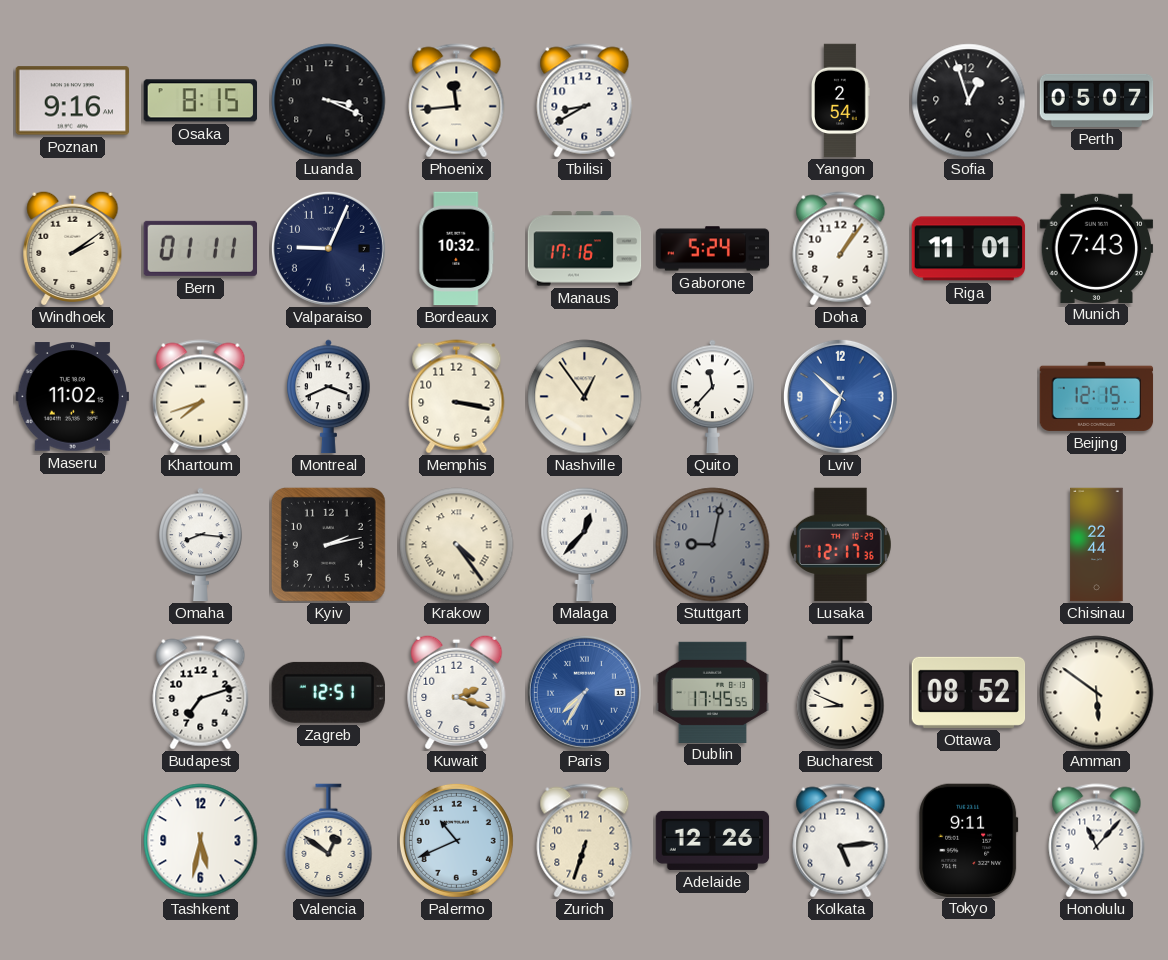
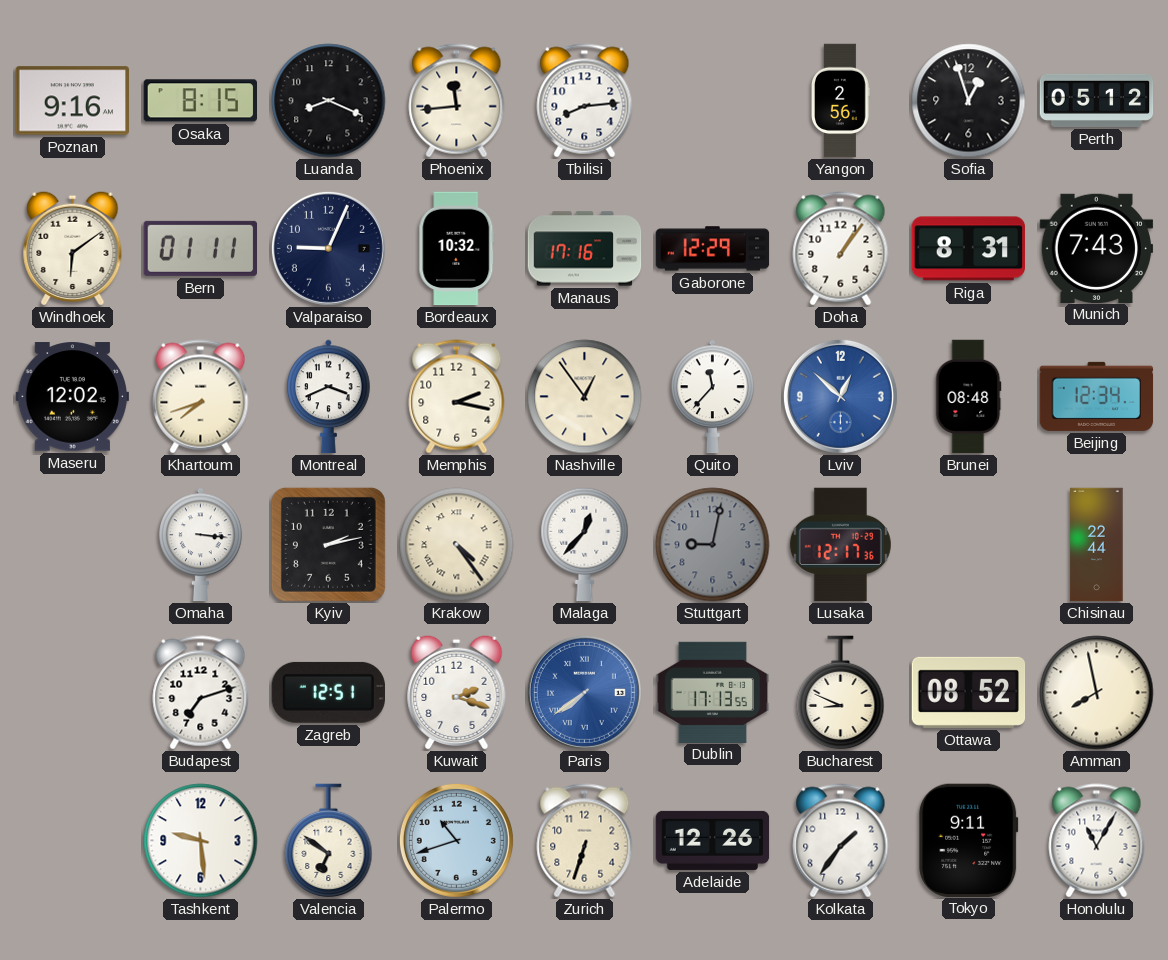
Luanda: 3:19 -> 8:19 (329, 101)
Tbilisi: 8:40 -> 8:14 (585, 101)
Yangon: 2:54 -> 2:56 (840, 101)
Perth: 05:07 -> 05:12 (1097, 100)
Windhoek: 2:09 -> 6:09 (73, 248)
Gaborone: 5:24 -> 12:29 (713, 249)
Riga: 11:01 -> 8:31 (969, 249)
Maseru: 11:02 -> 12:02 (72, 397)
Memphis: 3:17 -> 2:17 (457, 397)
Lviv: 6:52 -> 12:52 (840, 396)
Brunei: none -> 08:48 (968, 397)
Beijing: 12:15 -> 12:34 (1097, 396)
Omaha: 8:16 -> 3:16 (201, 545)
Paris: 7:35 -> 7:39 (584, 692)
Dublin: 17:45 -> 17:13 (713, 692)
Amman: 5:51 -> 7:58 (1097, 693)
Tashkent: 5:32 -> 9:29 (201, 841)
Valencia: 12:51 -> 6:51 (329, 841)
Palermo: 10:41 -> 10:42 (456, 840)
Kolkata: 5:14 -> 1:36 (841, 841)
Honolulu: 11:07 -> 11:05 (1097, 841)
